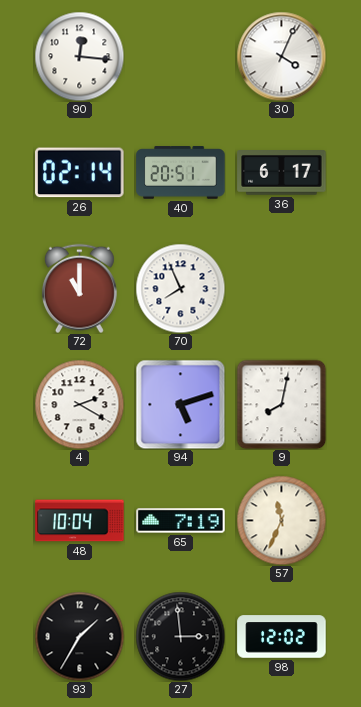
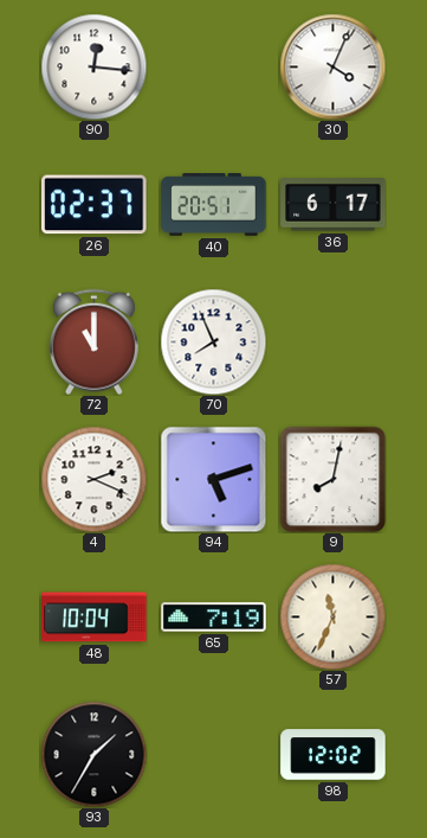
26: 02:14 -> 02:37 (95, 205)
4: 2:20 -> 2:19 (93, 479)
27: 2:59 -> none (180, 636)
